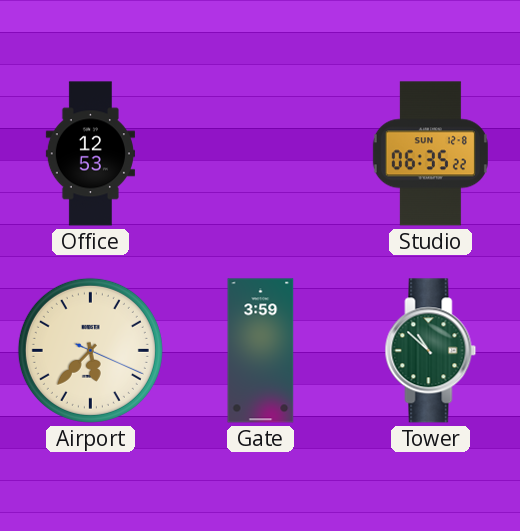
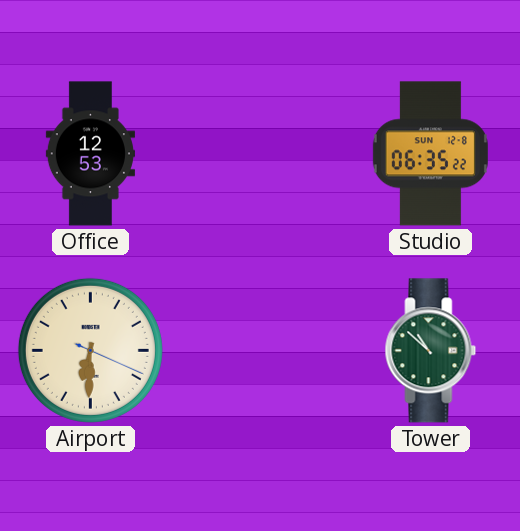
Airport: 5:37 -> 6:30 (90, 350)
Gate: 3:59 -> none (261, 351)
